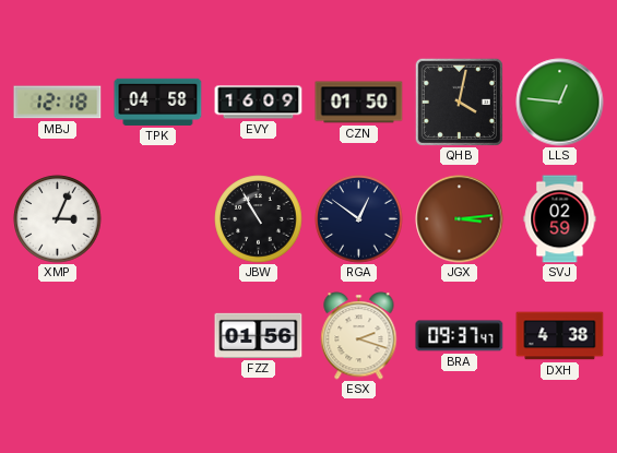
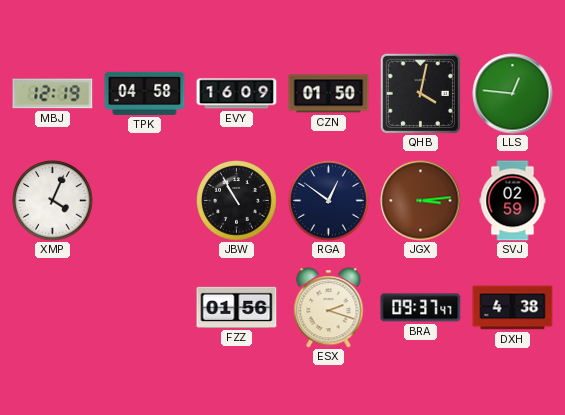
MBJ: 12:18 -> 12:19 (53, 94)
XMP: 3:04 -> 4:04 (53, 201)
